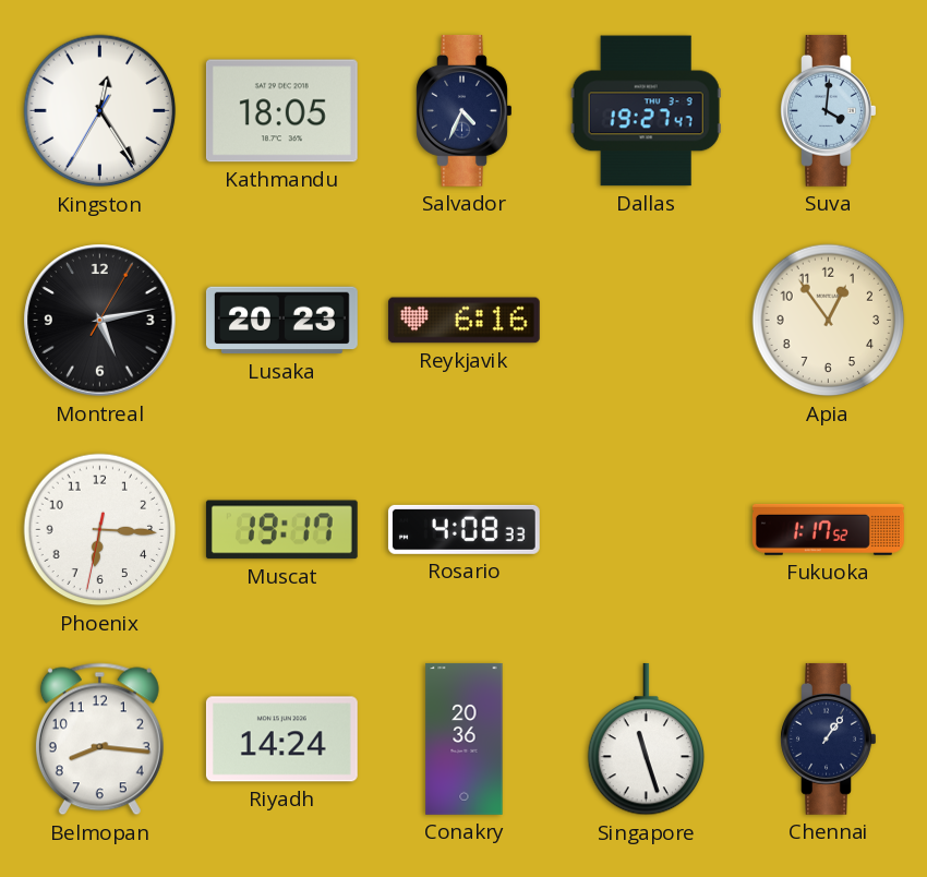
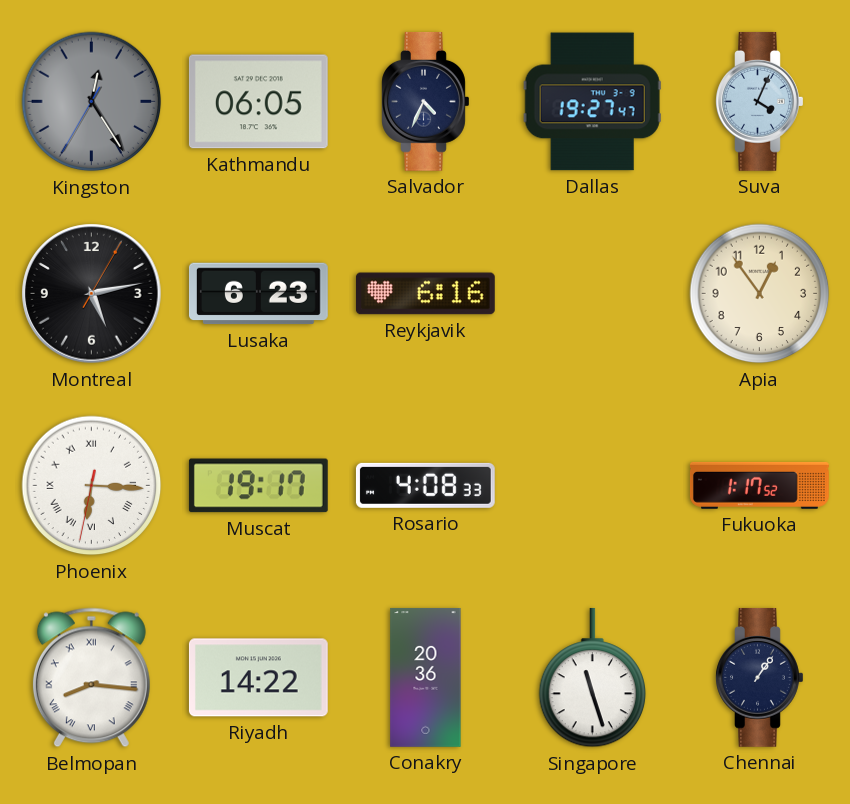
Kingston dial: white -> grey (92, 102)
Kathmandu: 18:05 -> 06:05 (258, 102)
Suva: 4:01 -> 4:04 (760, 101)
Lusaka: 20:23 -> 6:23 (258, 294)
Phoenix numerals: Arabic -> Roman (92, 486)
Belmopan numerals: Arabic -> Roman (91, 678)
Riyadh: 14:24 -> 14:22 (258, 678)
